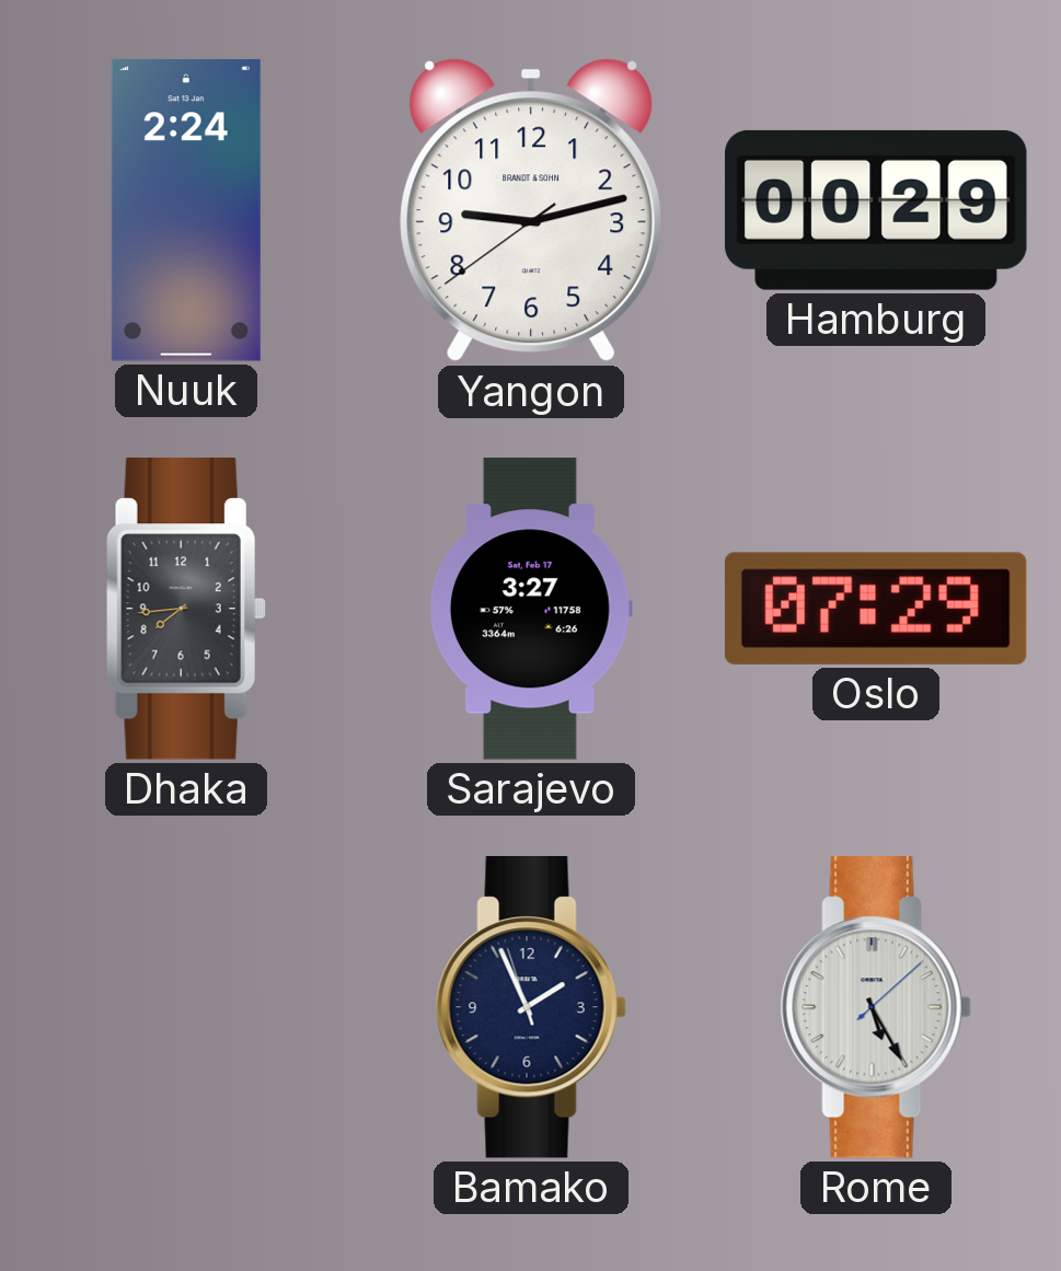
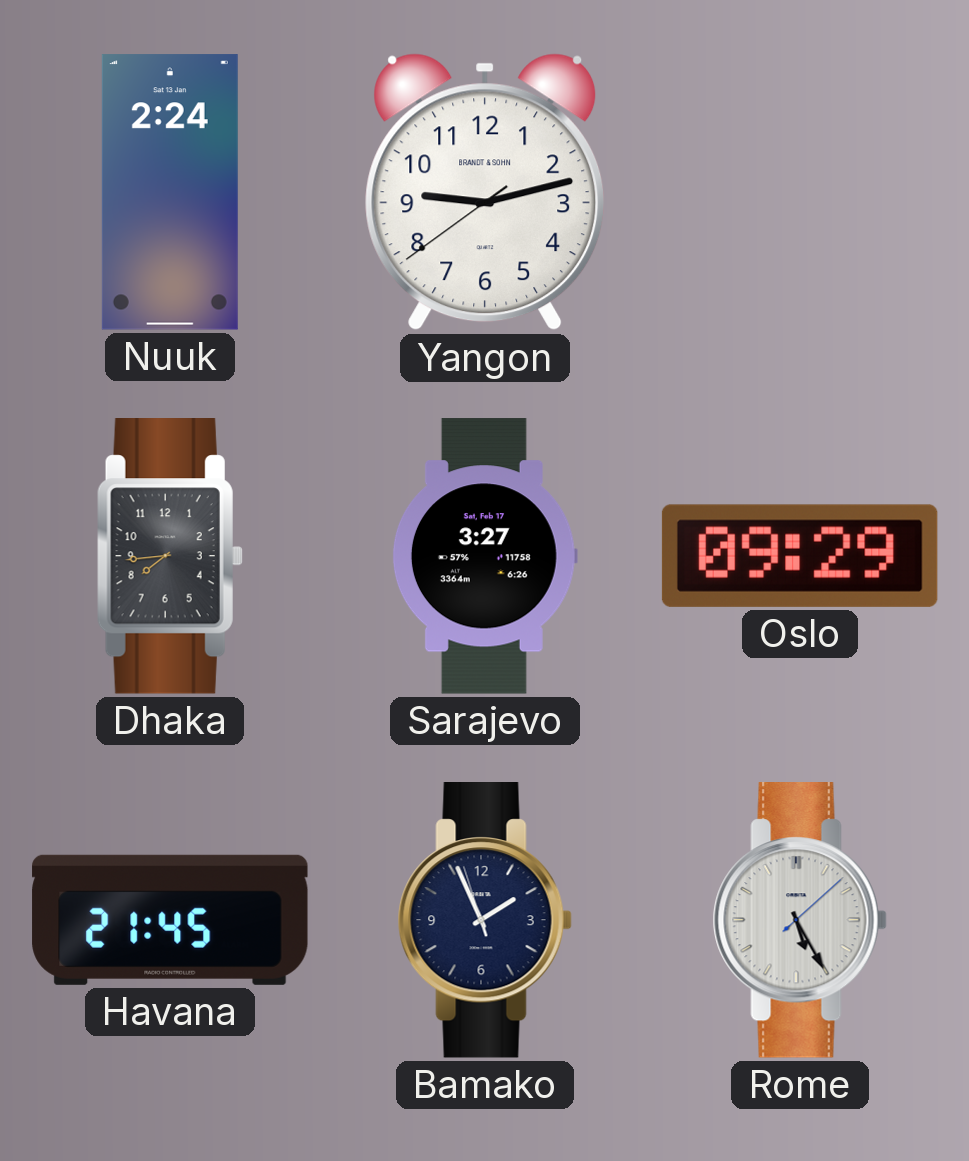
Hamburg: 00:29 -> none (876, 210)
Oslo: 07:29 -> 09:29 (800, 556)
Havana: none -> 21:45 (170, 920)
